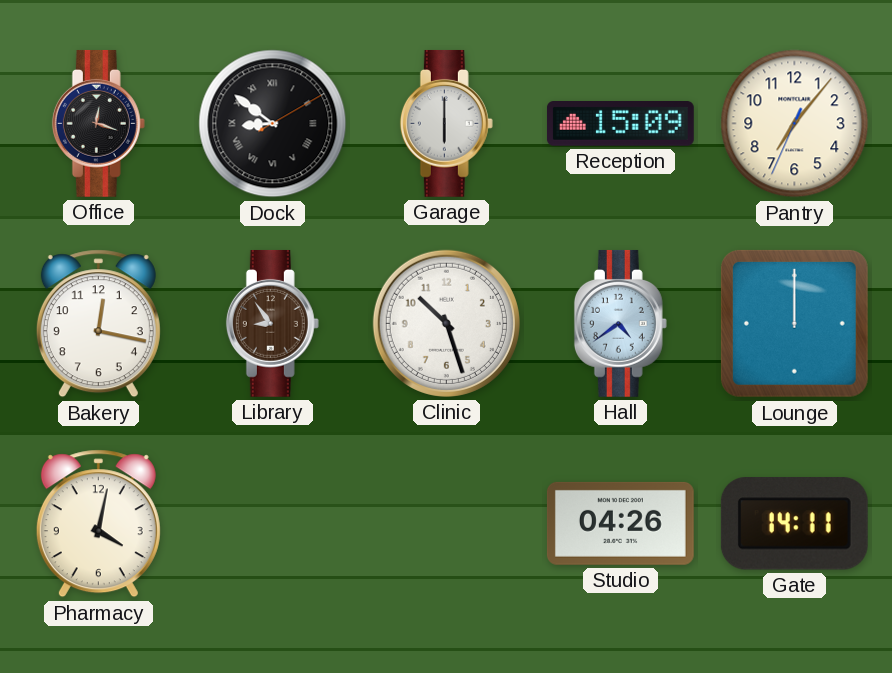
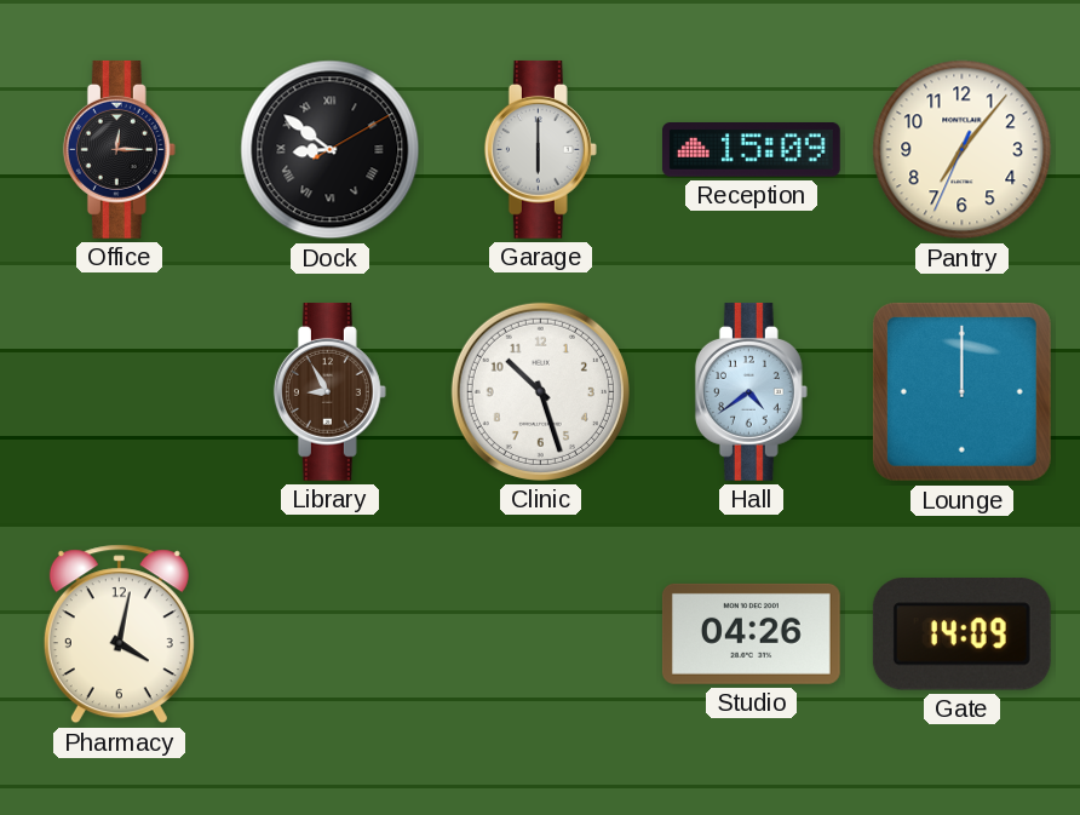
Office: 12:18 -> 12:15 (119, 149)
Bakery: 12:17 -> none (98, 324)
Library: 8:54 -> 8:55 (329, 391)
Gate: 14:11 -> 14:09 (961, 635)
